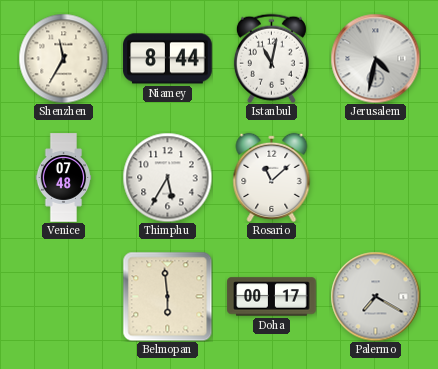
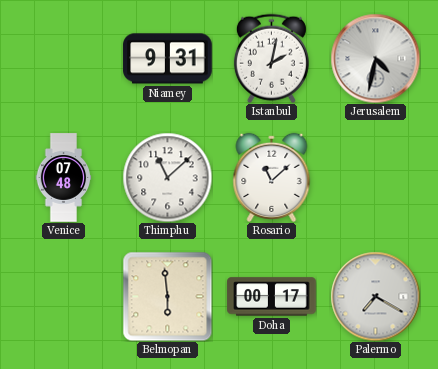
Shenzhen: 11:35 -> none (63, 58)
Niamey: 8:44 -> 9:31 (168, 59)
Istanbul: 11:02 -> 2:02 (271, 58)
Thimphu: 5:35 -> 11:08 (167, 177)
